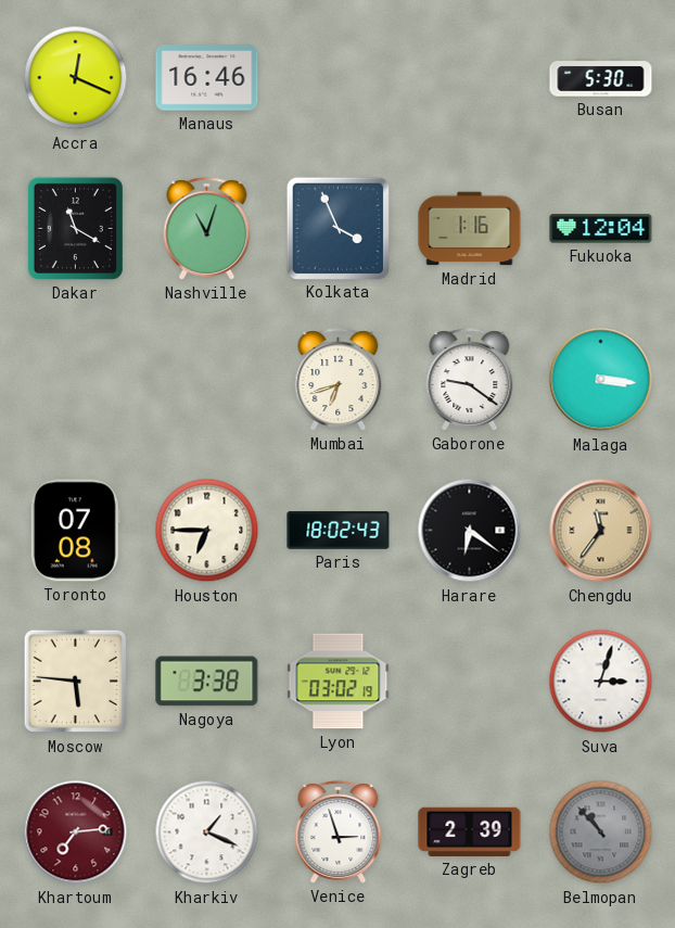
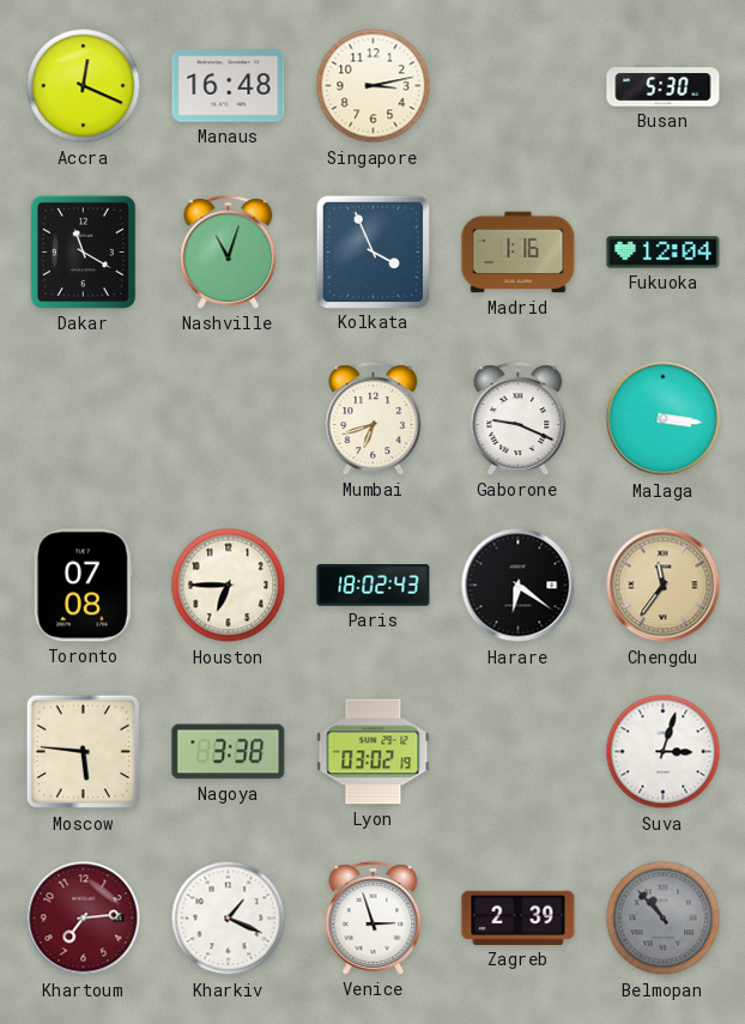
Manaus: 16:46 -> 16:48 (229, 86)
Singapore: none -> 3:13 (374, 86)
Gaborone: 9:21 -> 9:19 (519, 419)
